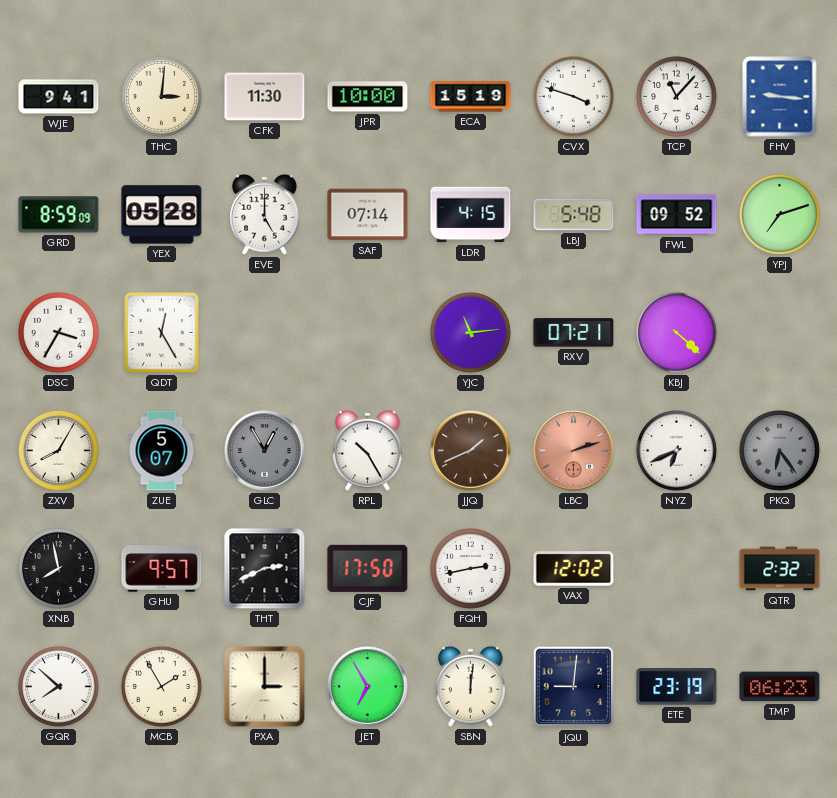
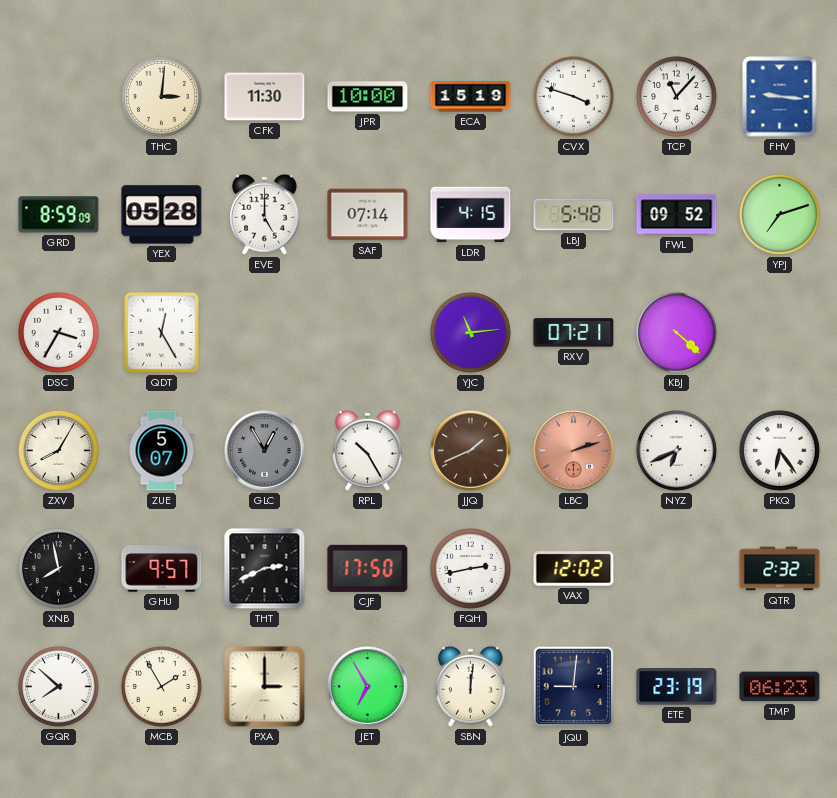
WJE: 9:41 -> none (59, 97)
PKQ dial: grey -> white (779, 450)
